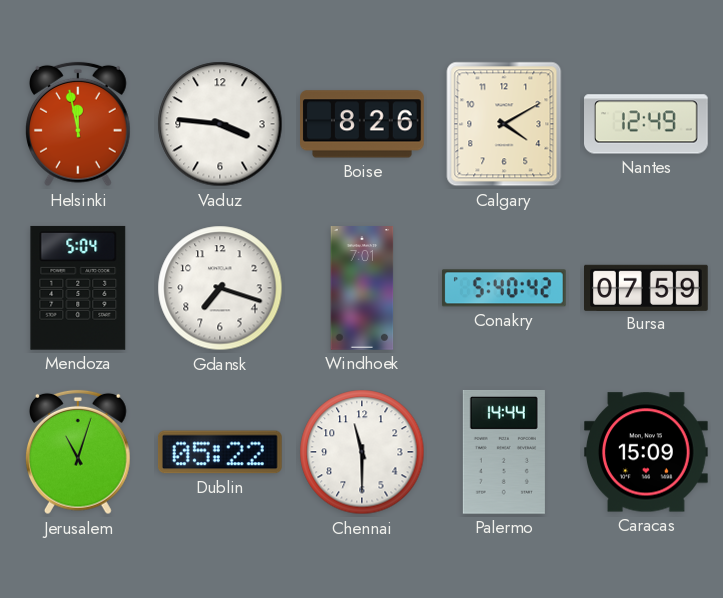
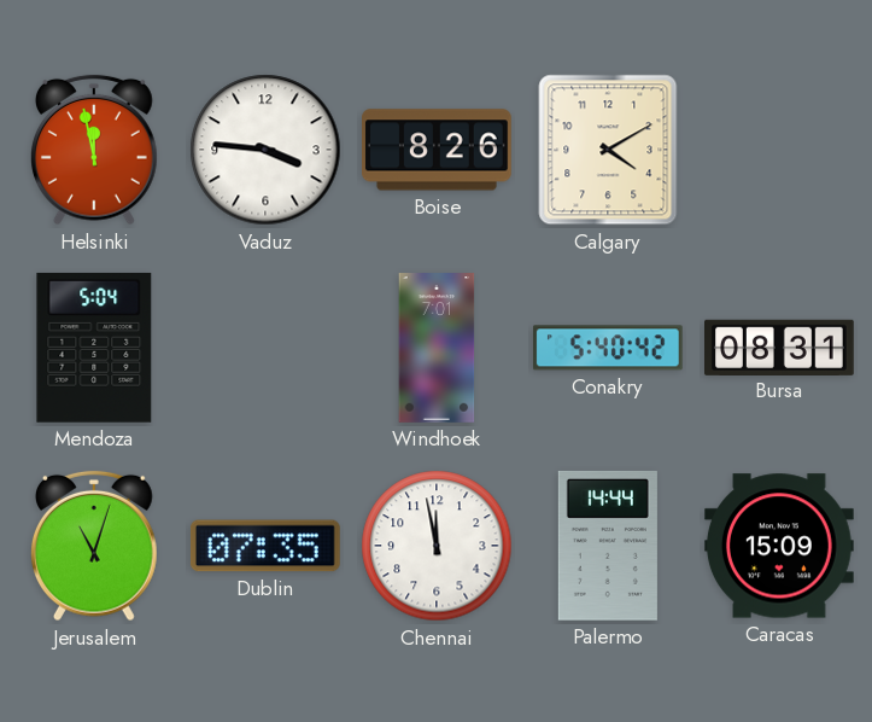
Nantes: 12:49 -> none (647, 124)
Gdansk: 7:18 -> none (220, 288)
Bursa: 07:59 -> 08:31 (780, 347)
Dublin: 05:22 -> 07:35 (265, 546)
Chennai: 11:30 -> 11:58 (437, 546)
